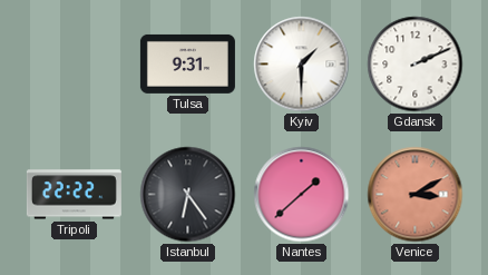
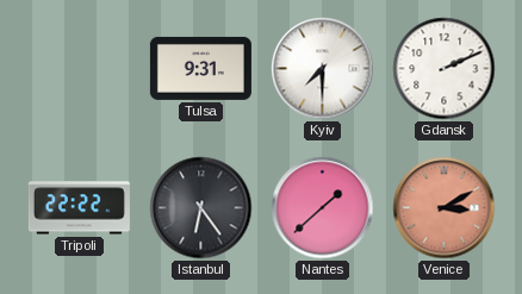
Kyiv: 1:30 -> 7:30 (323, 69)
